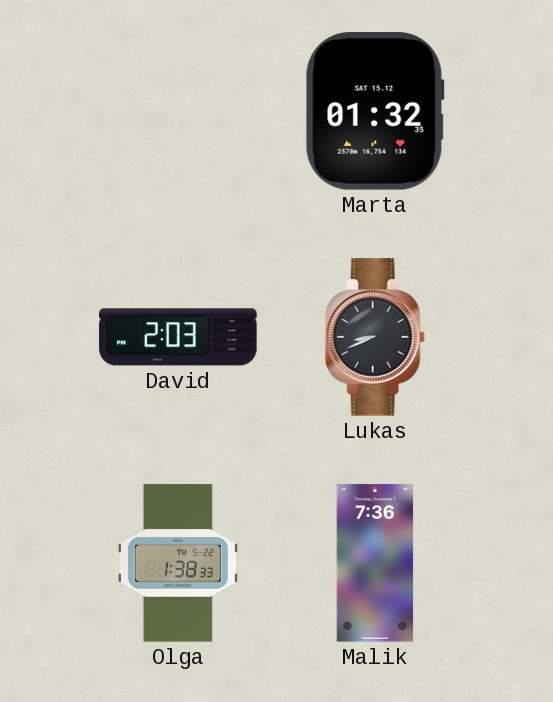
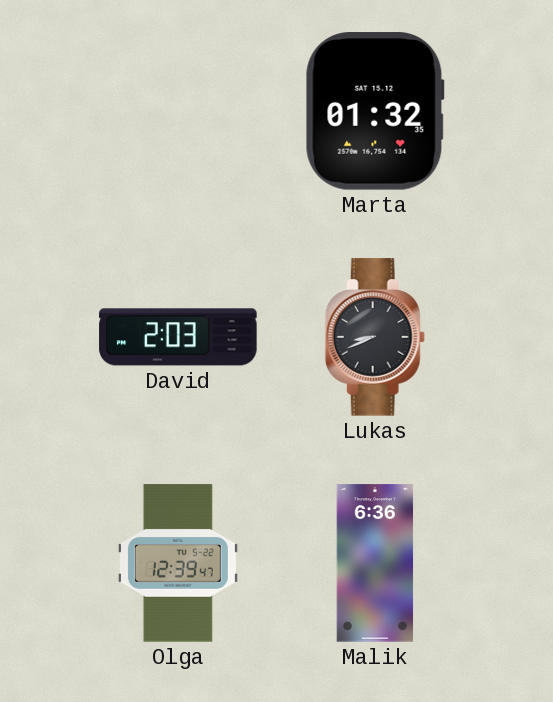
Olga: 1:38 -> 12:39 (178, 563)
Malik: 7:36 -> 6:36 (375, 563)
